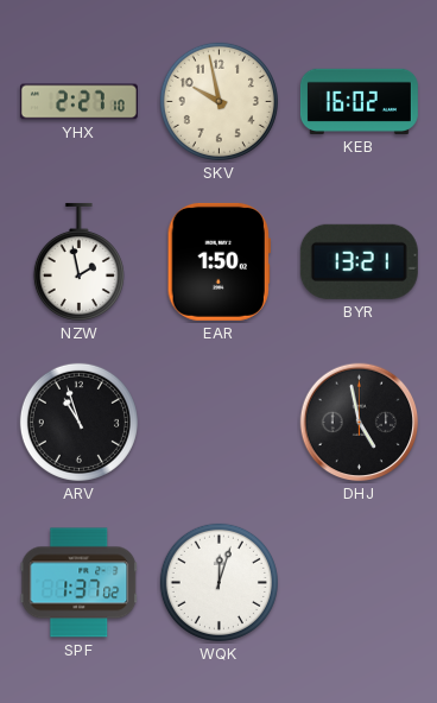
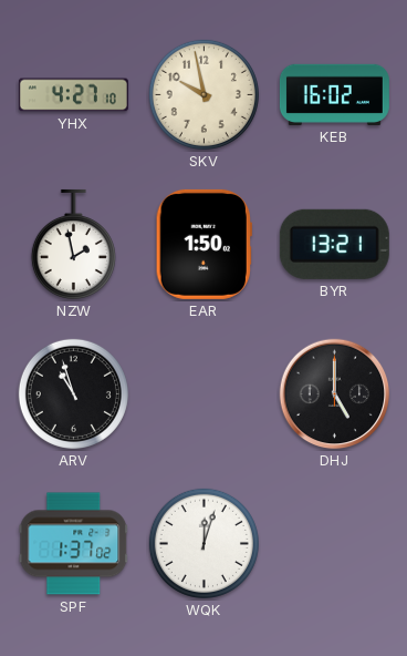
YHX: 2:27 -> 4:27 (73, 95)
DHJ: 4:58 -> 5:00 (335, 394)
